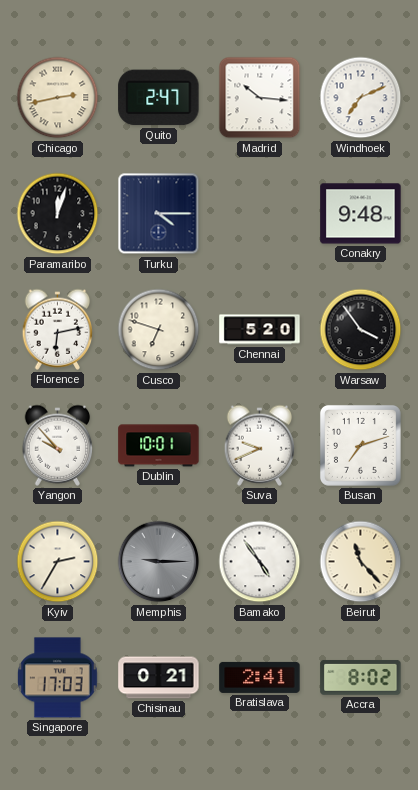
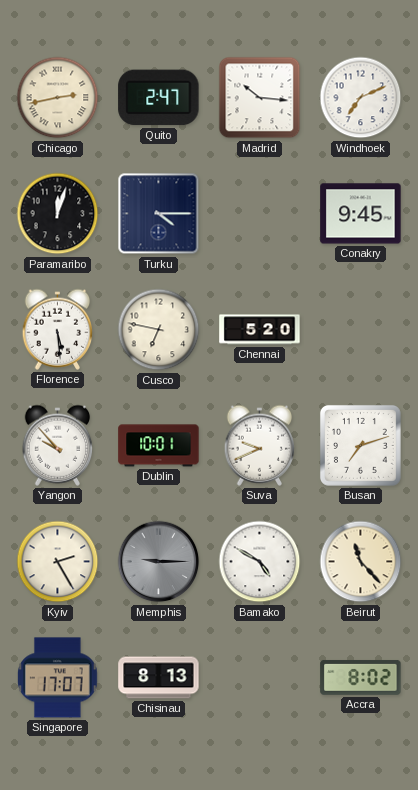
Conakry: 9:48 -> 9:45 (361, 214)
Florence: 6:13 -> 5:29 (58, 329)
Cusco: 6:48 -> 6:47 (159, 330)
Warsaw: 3:54 -> none (361, 330)
Kyiv: 2:35 -> 2:25 (58, 562)
Bamako: 4:54 -> 4:50 (260, 562)
Singapore: 17:03 -> 17:07 (57, 678)
Chisinau: 0:21 -> 8:13 (159, 678)
Bratislava: 2:41 -> none (260, 677)
